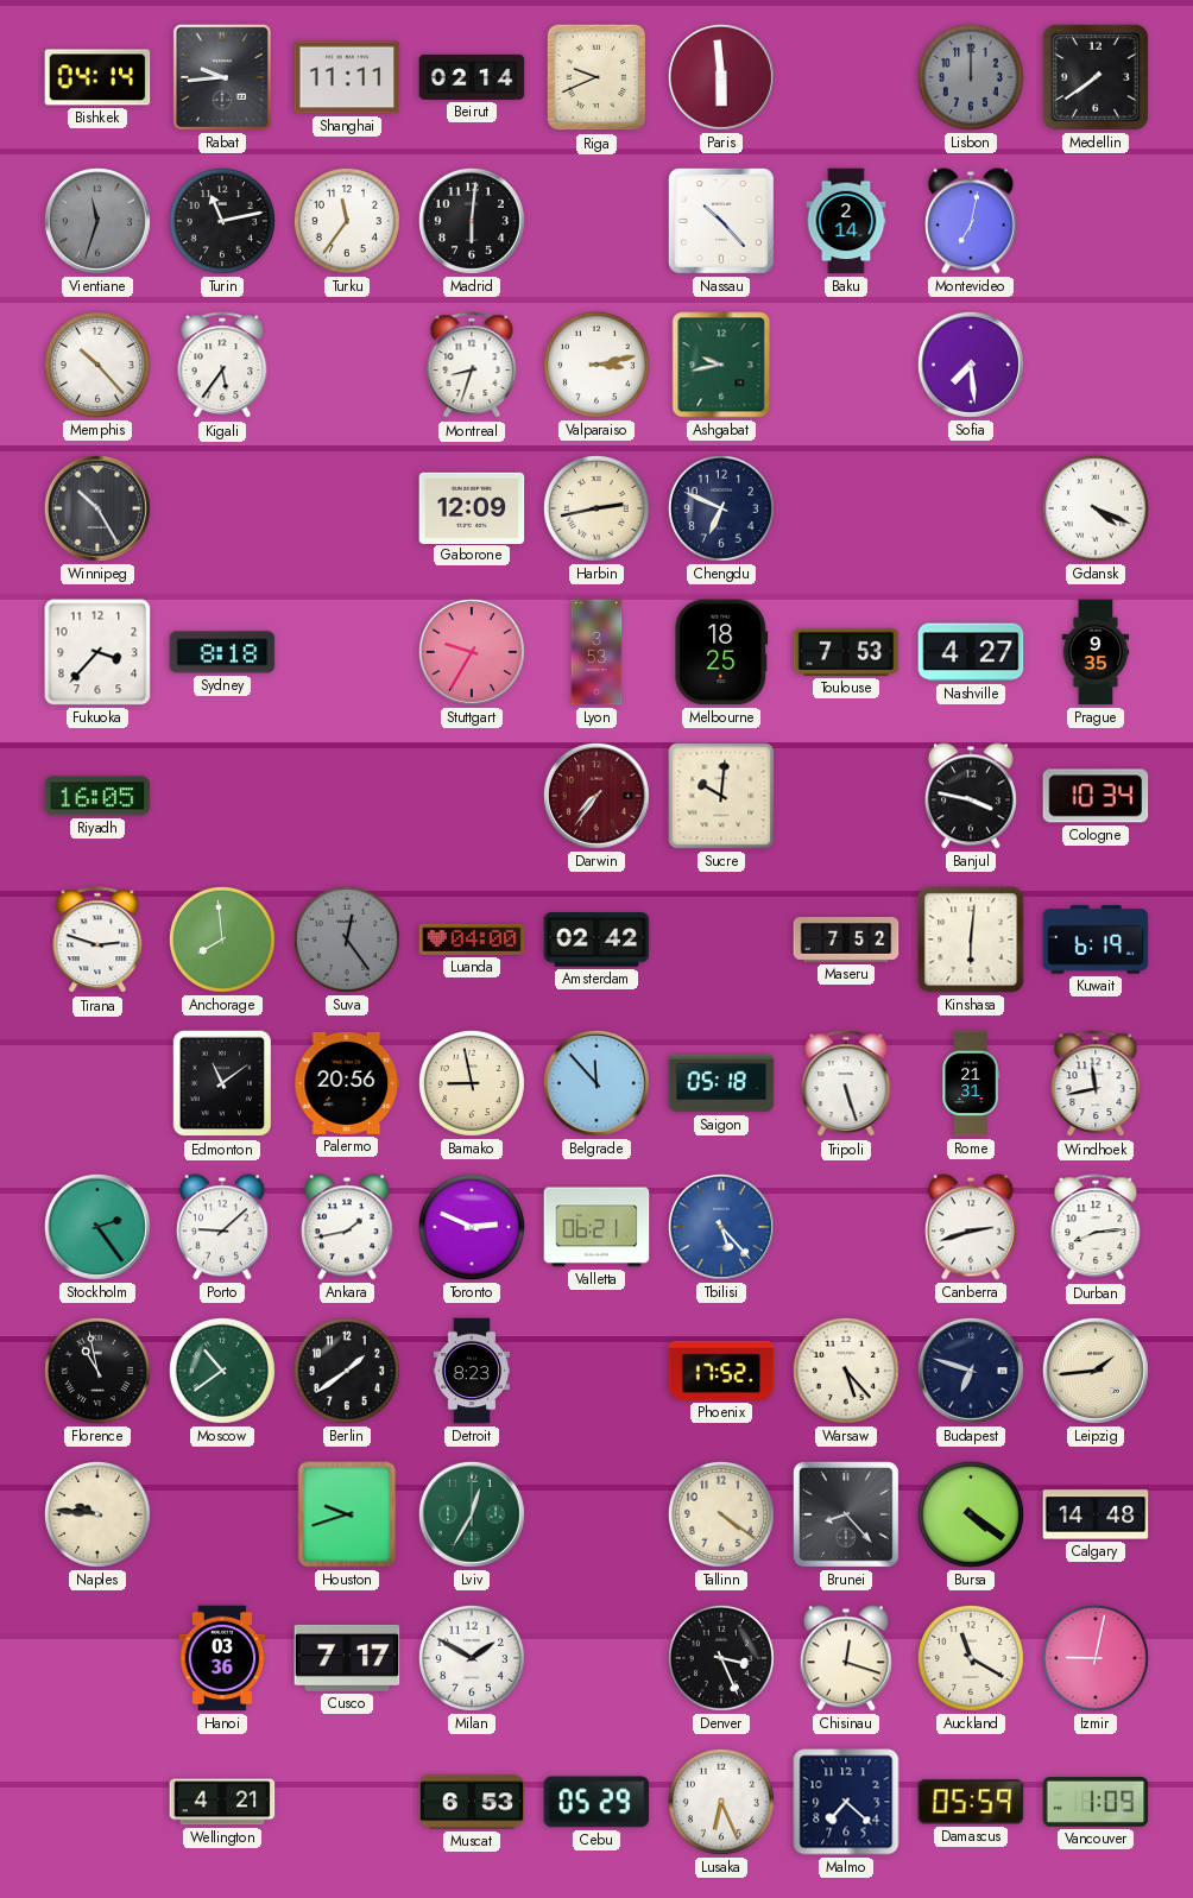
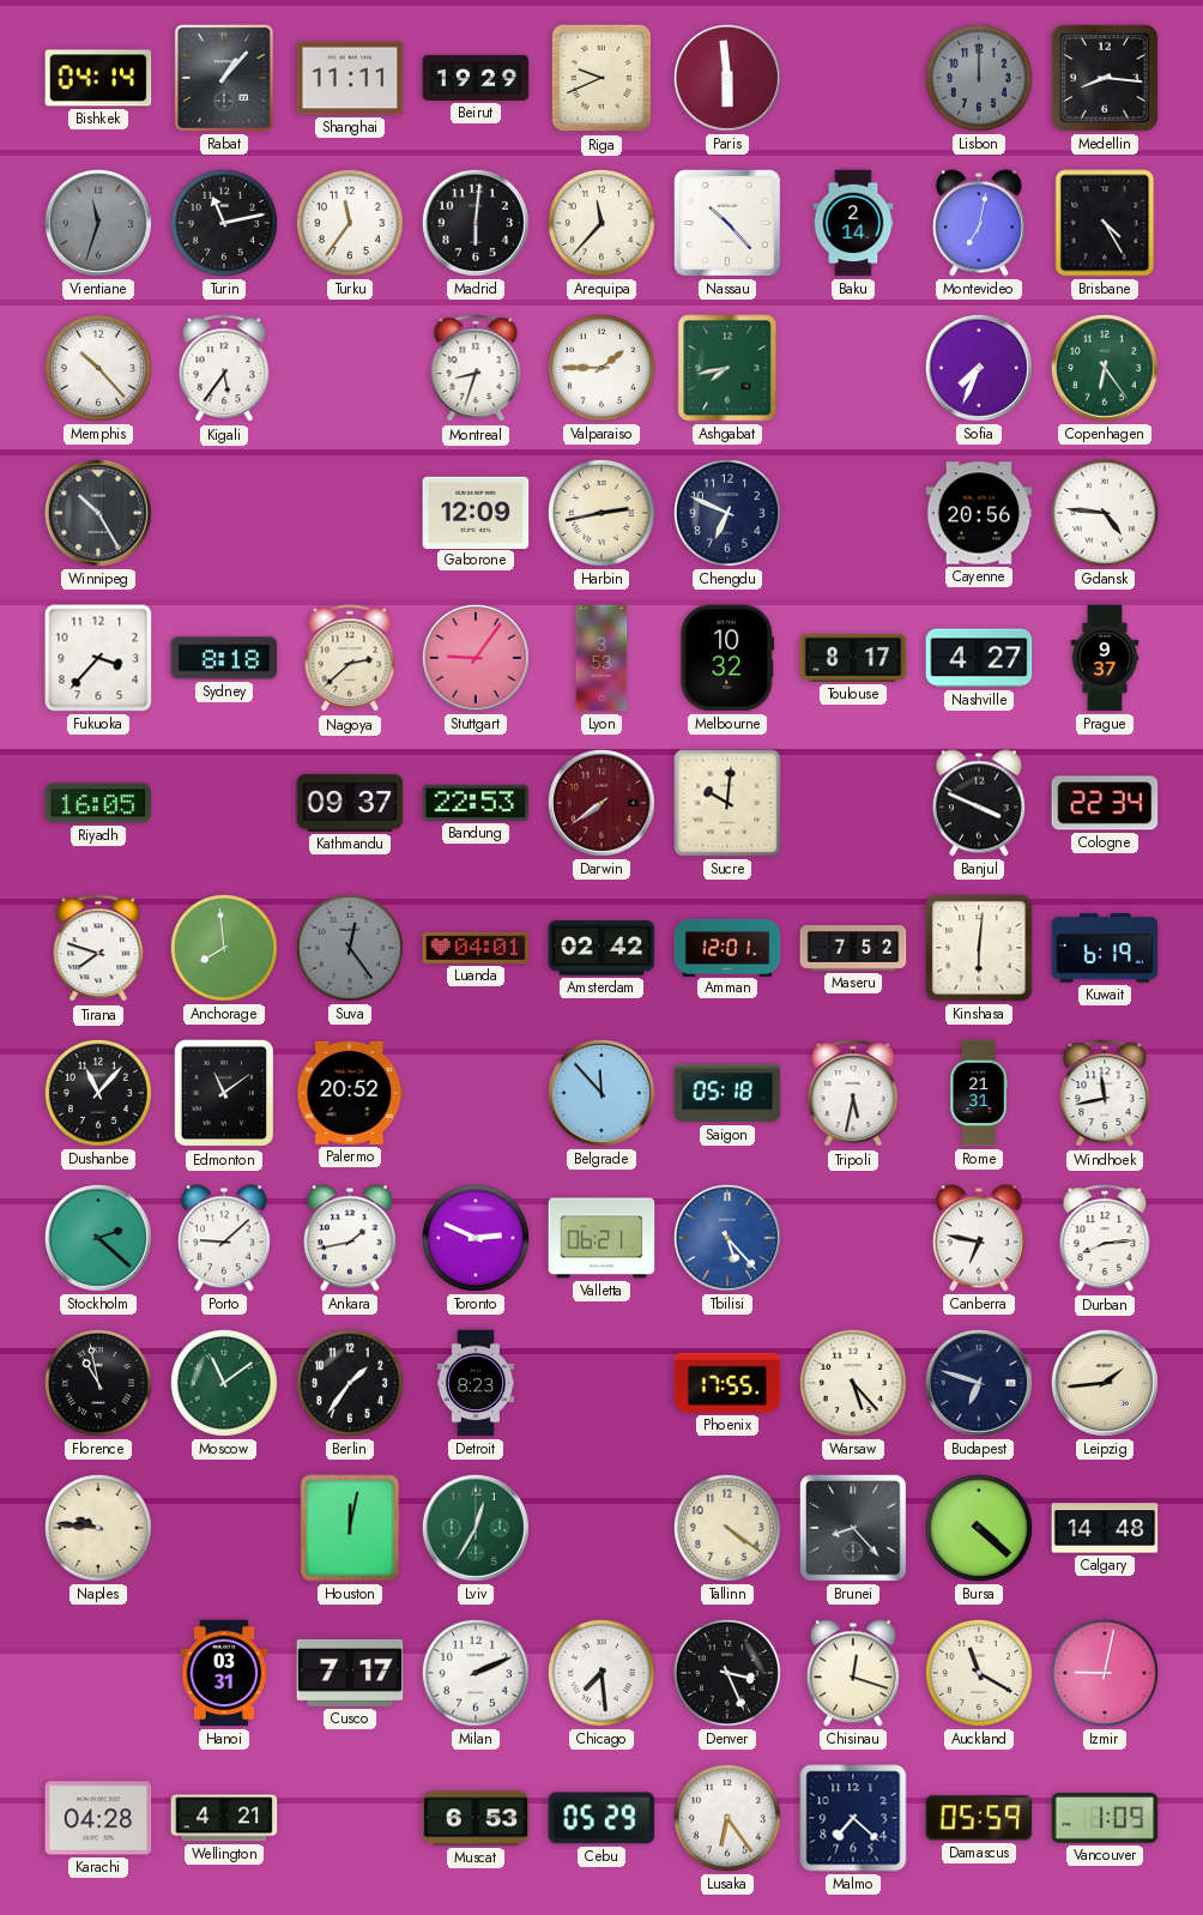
Rabat: 9:44 -> 1:07 (224, 78)
Beirut: 02:14 -> 19:29 (476, 78)
Medellin: 7:39 -> 8:16 (1105, 78)
Arequipa: none -> 11:37 (601, 223)
Brisbane: none -> 4:25 (1105, 223)
Valparaiso: 3:13 -> 1:45 (601, 368)
Ashgabat: 9:43 -> 7:43 (727, 368)
Sofia: 7:29 -> 7:34 (979, 368)
Copenhagen: none -> 6:24 (1105, 368)
Cayenne: none -> 20:56 (979, 513)
Gdansk: 4:19 -> 4:46 (1105, 513)
Nagoya: none -> 2:38 (350, 659)
Stuttgart: 9:35 -> 9:06 (476, 658)
Melbourne: 18:25 -> 10:32 (727, 658)
Toulouse: 7:53 -> 8:17 (853, 658)
Prague: 9:35 -> 9:37 (1105, 658)
Kathmandu: none -> 09:37 (350, 803)
Bandung: none -> 22:53 (476, 803)
Darwin: 7:36 -> 7:39 (601, 803)
Banjul: 3:47 -> 3:49 (979, 803)
Cologne: 10:34 -> 22:34 (1105, 803)
Tirana: 2:48 -> 7:48 (98, 949)
Luanda: 04:00 -> 04:01 (476, 948)
Amman: none -> 12:01 (727, 947)
Dushanbe: none -> 11:07 (98, 1093)
Palermo: 20:56 -> 20:52 (350, 1093)
Bamako: 8:58 -> none (472, 1083)
Tripoli: 5:27 -> 5:32 (853, 1094)
Stockholm: 2:24 -> 2:22 (98, 1238)
Canberra: 2:42 -> 6:47 (979, 1238)
Moscow: 10:39 -> 11:09 (224, 1383)
Berlin: 1:39 -> 1:36 (350, 1383)
Phoenix: 17:52 -> 17:55 (727, 1383)
Houston: 9:42 -> 12:02 (350, 1528)
Bursa: 4:21 -> 4:22 (979, 1528)
Hanoi: 03:36 -> 03:31 (224, 1673)
Milan: 1:50 -> 2:11 (476, 1673)
Chicago: none -> 7:29 (601, 1673)
Karachi: none -> 04:28 (98, 1818)
Lusaka: 6:26 -> 6:24 (727, 1818)
